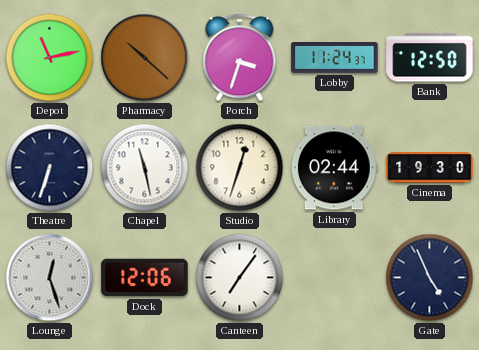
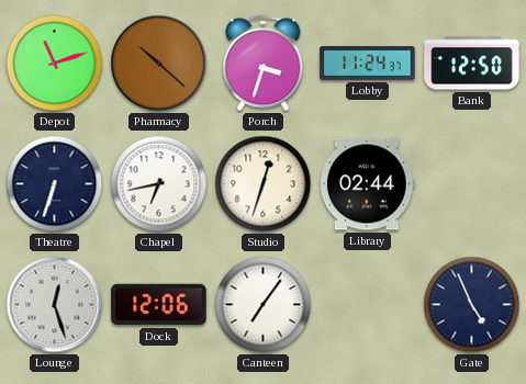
Depot: 11:13 -> 11:12 (55, 64)
Chapel: 11:28 -> 6:43 (159, 184)
Cinema: 19:30 -> none (430, 168)
